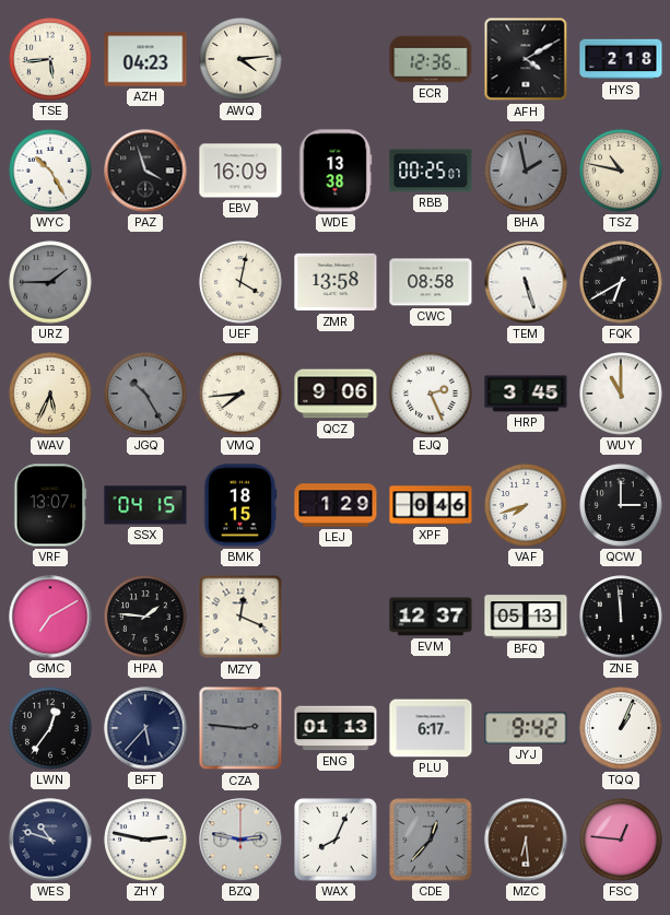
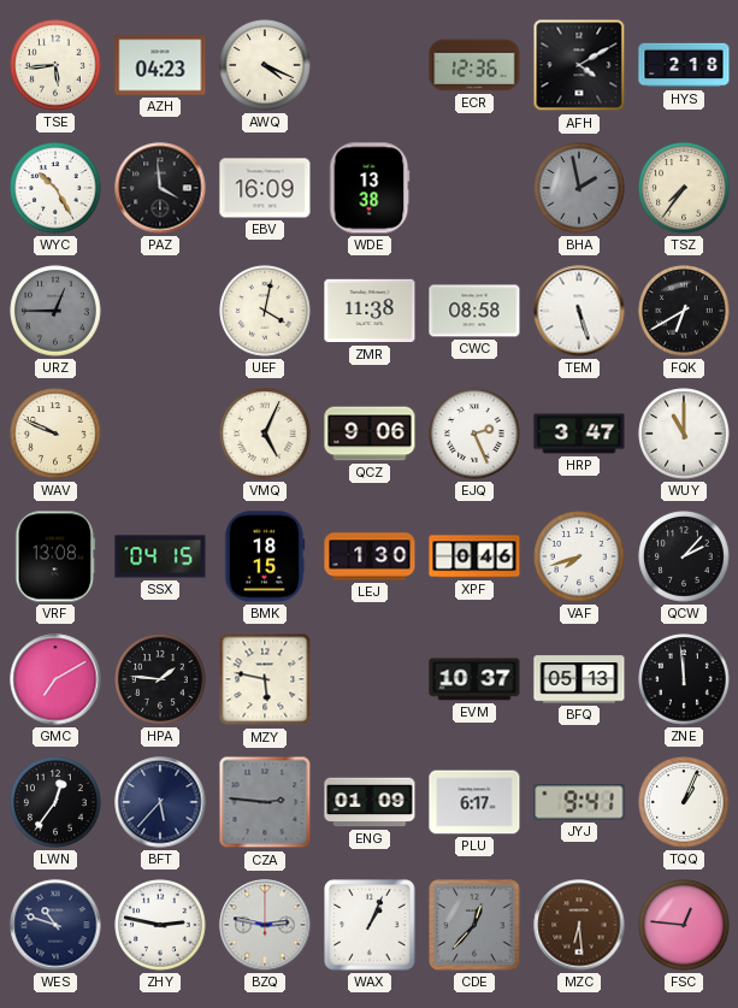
AWQ: 4:14 -> 4:19 (265, 65)
PAZ: 3:57 -> 3:59 (160, 188)
RBB: 00:25 -> none (431, 171)
TSZ: 10:47 -> 7:36 (684, 188)
URZ: 1:45 -> 12:45 (55, 311)
ZMR: 13:58 -> 11:38 (370, 311)
WAV: 5:34 -> 9:49 (55, 434)
JGQ: 10:25 -> none (145, 394)
VMQ: 7:44 -> 5:04 (265, 434)
HRP: 3:45 -> 3:47 (579, 434)
VRF: 13:07 -> 13:08 (55, 556)
LEJ: 1:29 -> 1:30 (370, 556)
QCW: 3:00 -> 2:07 (684, 556)
MZY: 12:19 -> 5:47 (265, 679)
EVM: 12:37 -> 10:37 (474, 679)
ENG: 01:13 -> 01:09 (370, 802)
JYJ: 9:42 -> 9:41 (579, 802)
WAX: 8:04 -> 1:04 (370, 925)
